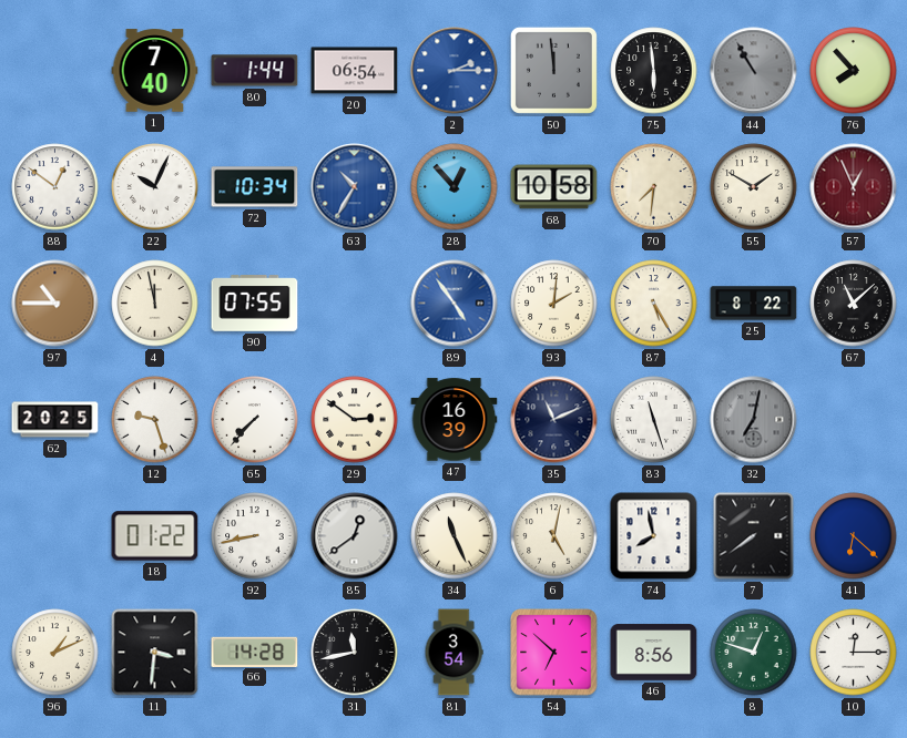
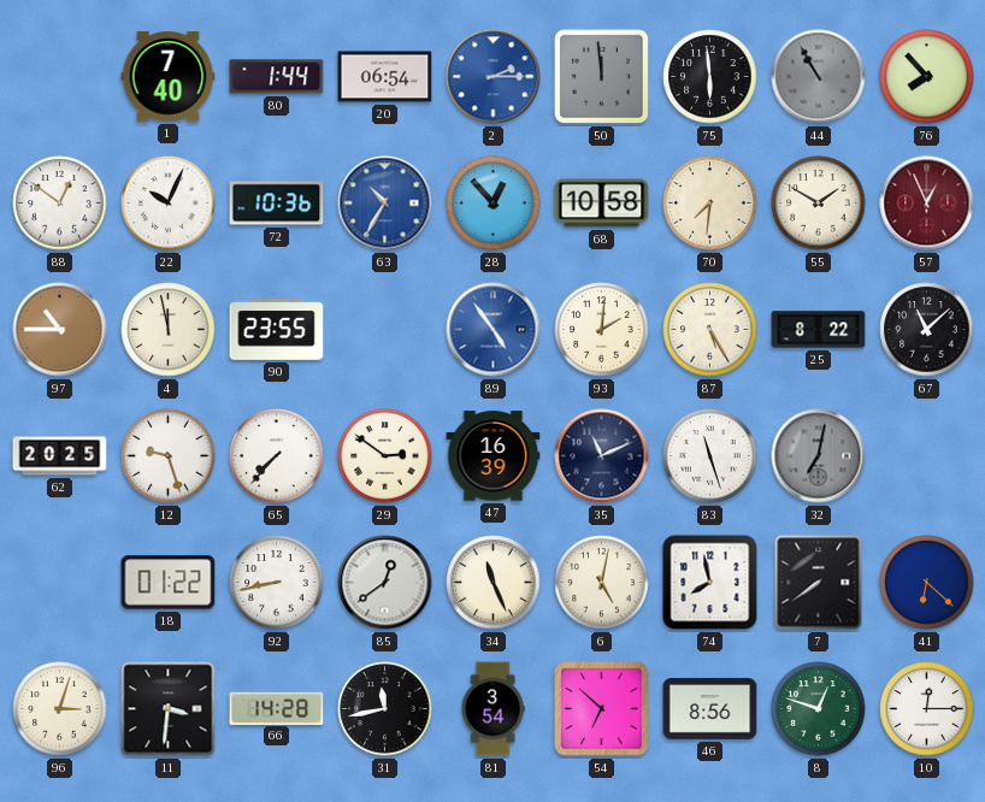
72: 10:34 -> 10:36 (277, 204)
90: 07:55 -> 23:55 (277, 330)
96: 1:11 -> 3:03 (60, 709)
